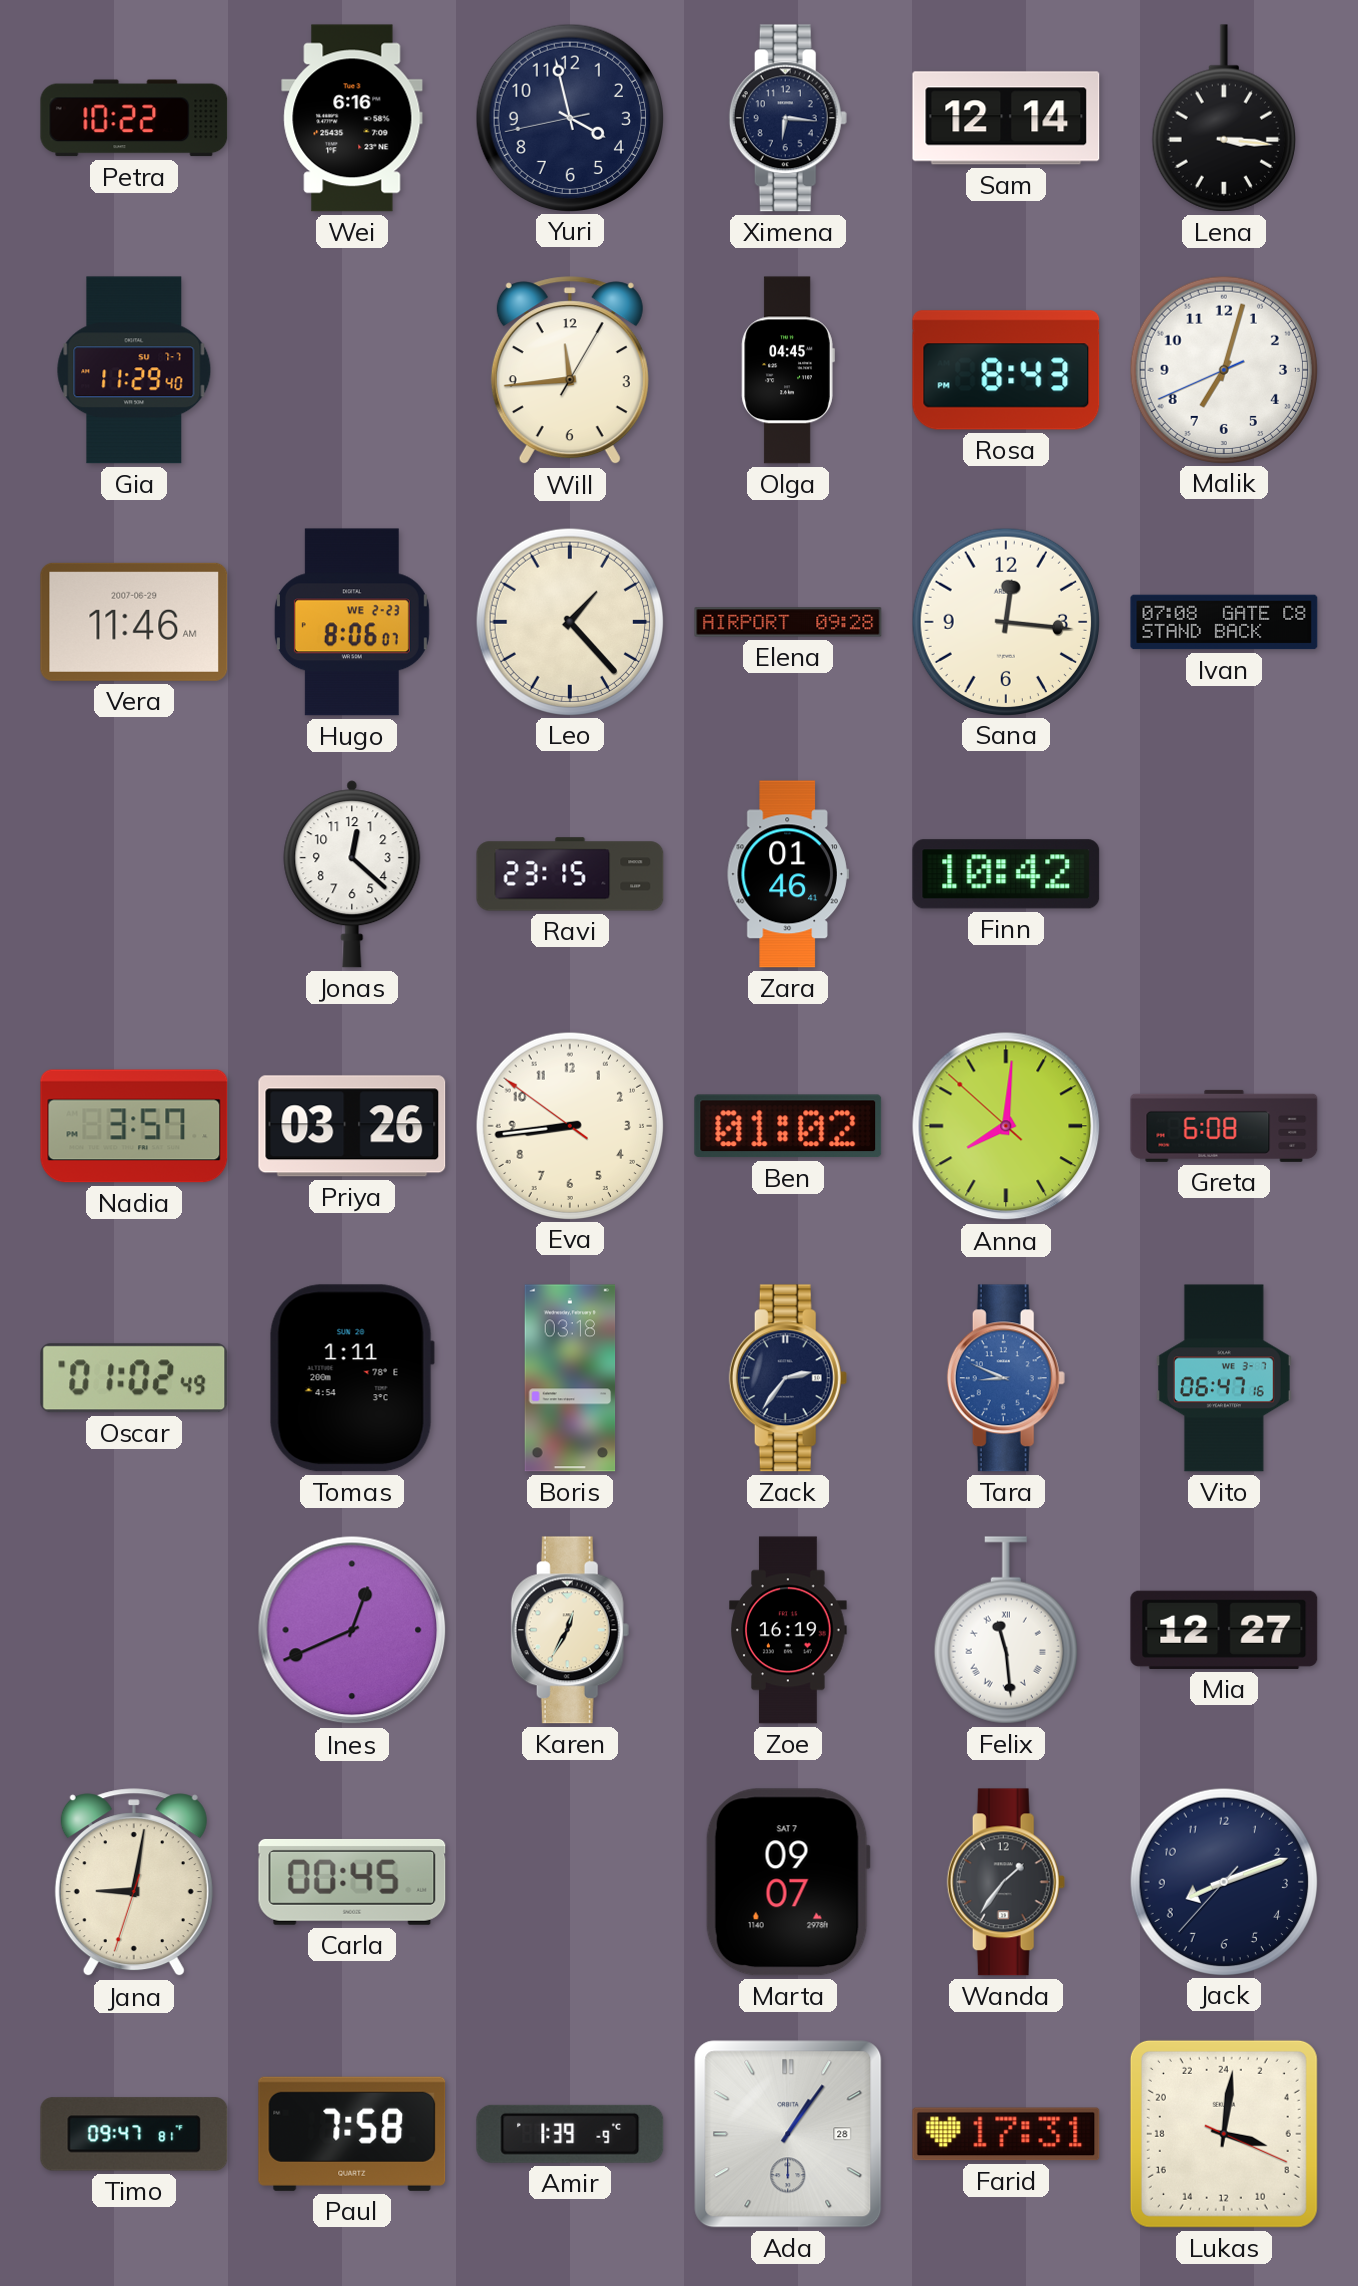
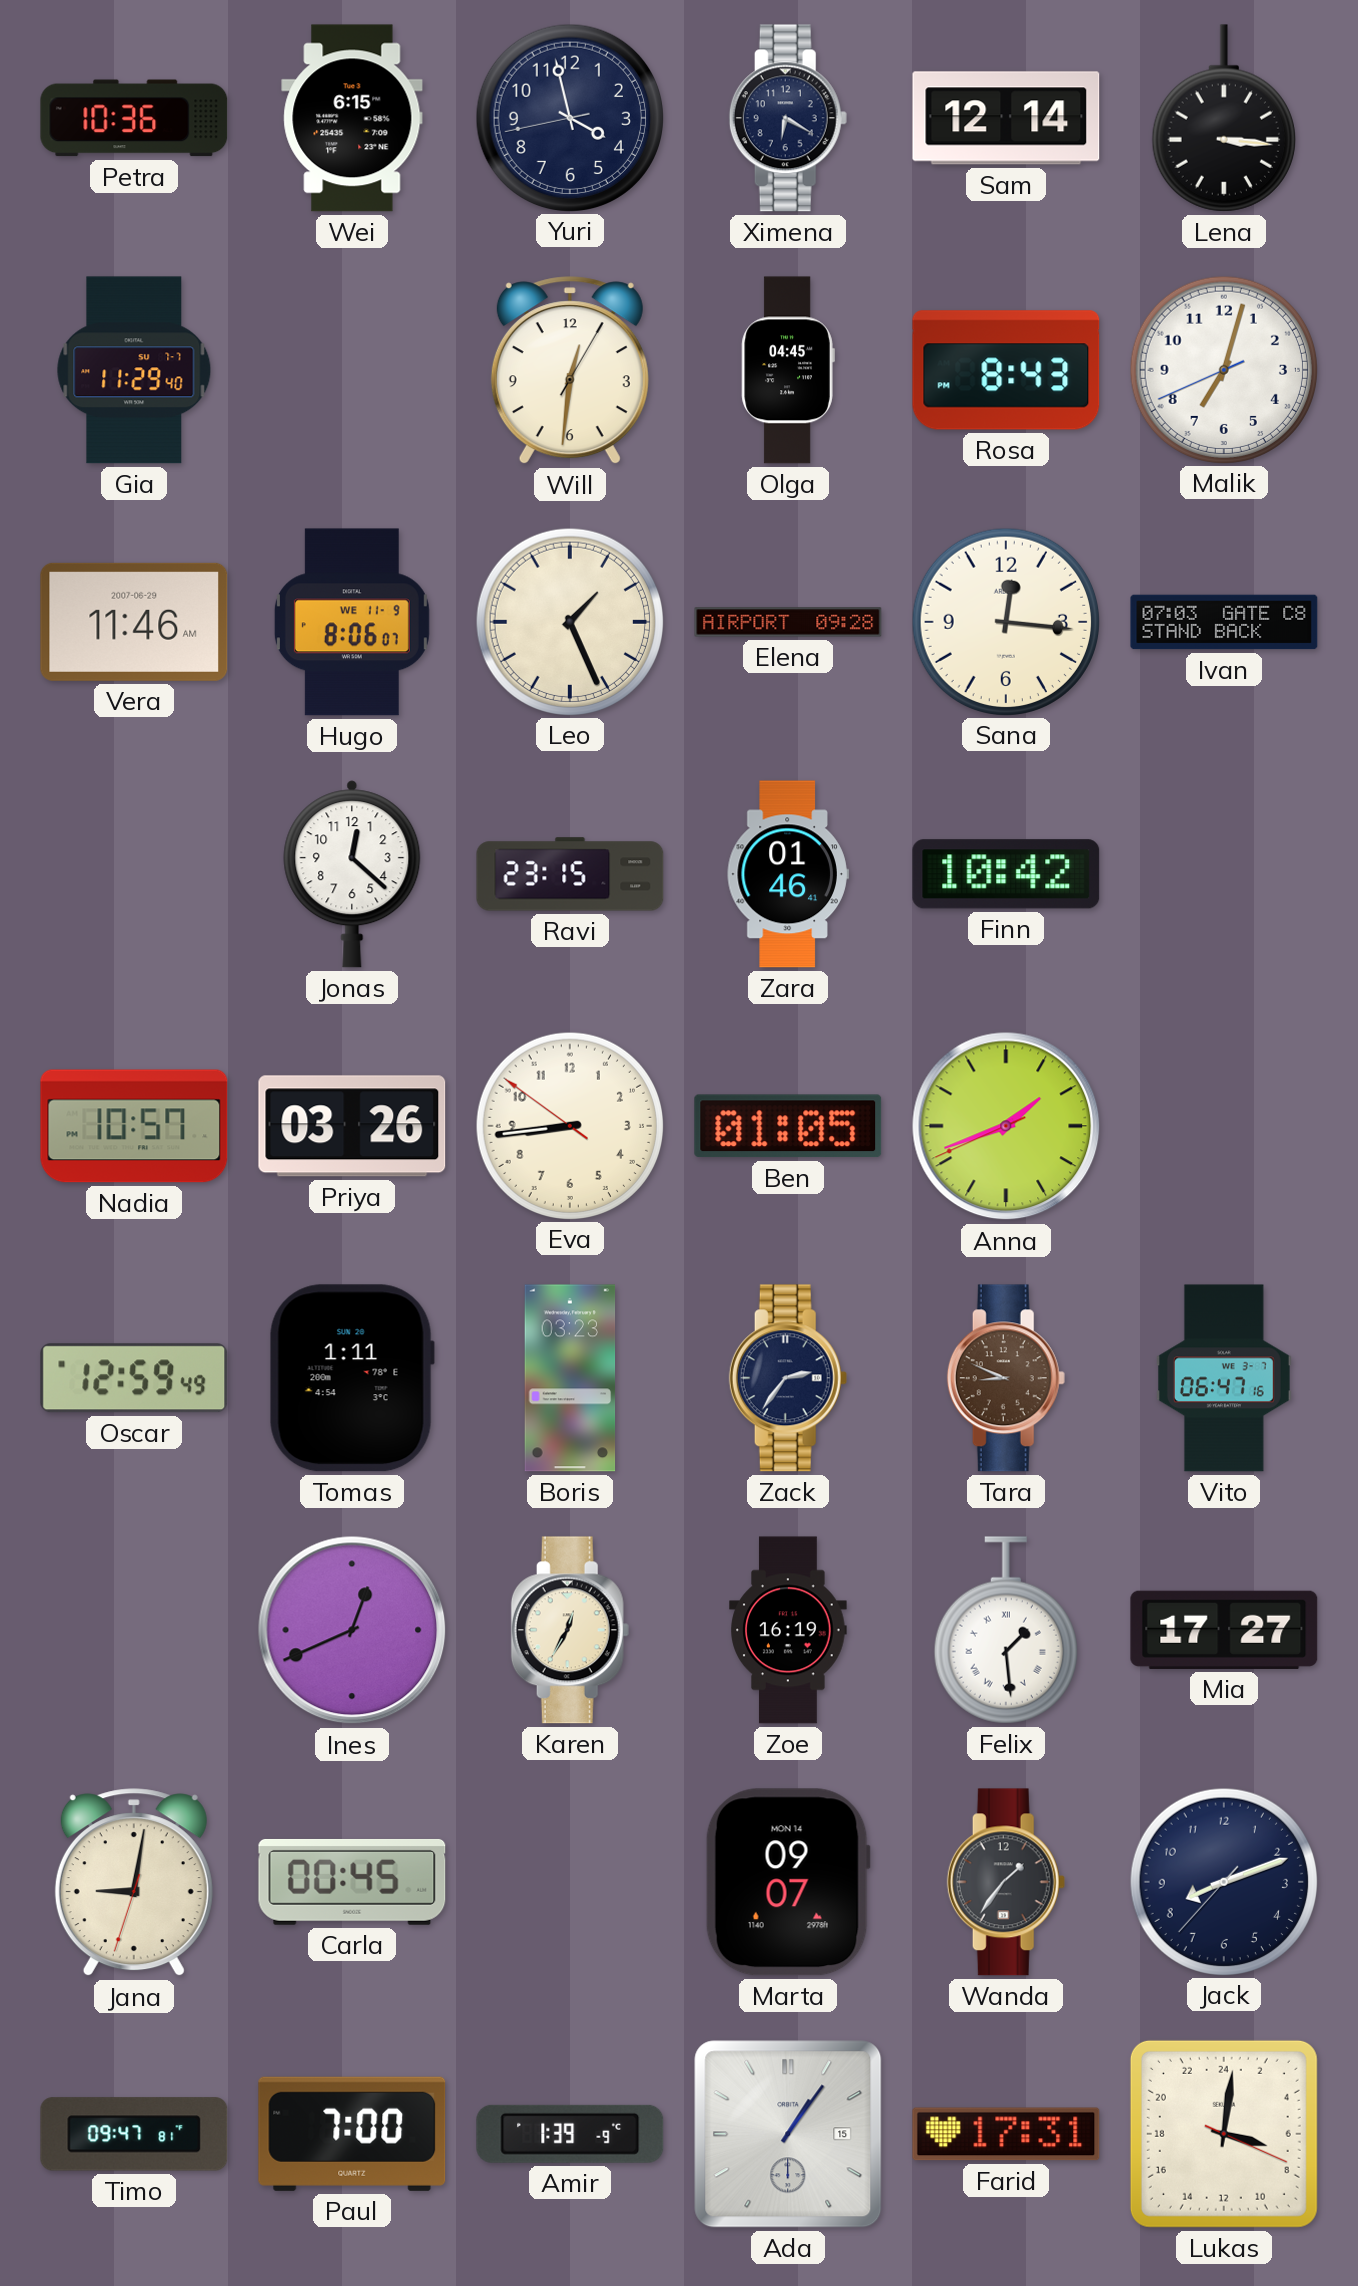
Petra: 10:22 -> 10:36 (134, 118)
Wei: 6:16 -> 6:15 (352, 118)
Ximena: 6:16 -> 6:20 (788, 118)
Will: 11:44 -> 12:31 (570, 371)
Hugo date: WE 2-23 -> WE 11-9 (352, 622)
Leo: 1:23 -> 1:26 (569, 621)
Ivan: 07:08 -> 07:03 (1224, 622)
Nadia: 3:57 -> 10:57 (134, 1126)
Ben: 01:02 -> 01:05 (788, 1126)
Anna: 8:00 -> 1:41 (1006, 1126)
Greta: 6:08 -> none (1224, 1126)
Oscar: 01:02 -> 12:59 (134, 1378)
Boris: 03:18 -> 03:23 (570, 1378)
Tara dial: blue -> brown (1006, 1378)
Felix: 11:29 -> 1:29 (1006, 1630)
Mia: 12:27 -> 17:27 (1224, 1630)
Marta date: SAT 7 -> MON 14 (788, 1882)
Paul: 7:58 -> 7:00 (352, 2134)
Ada date: 28 -> 15 (788, 2134)
